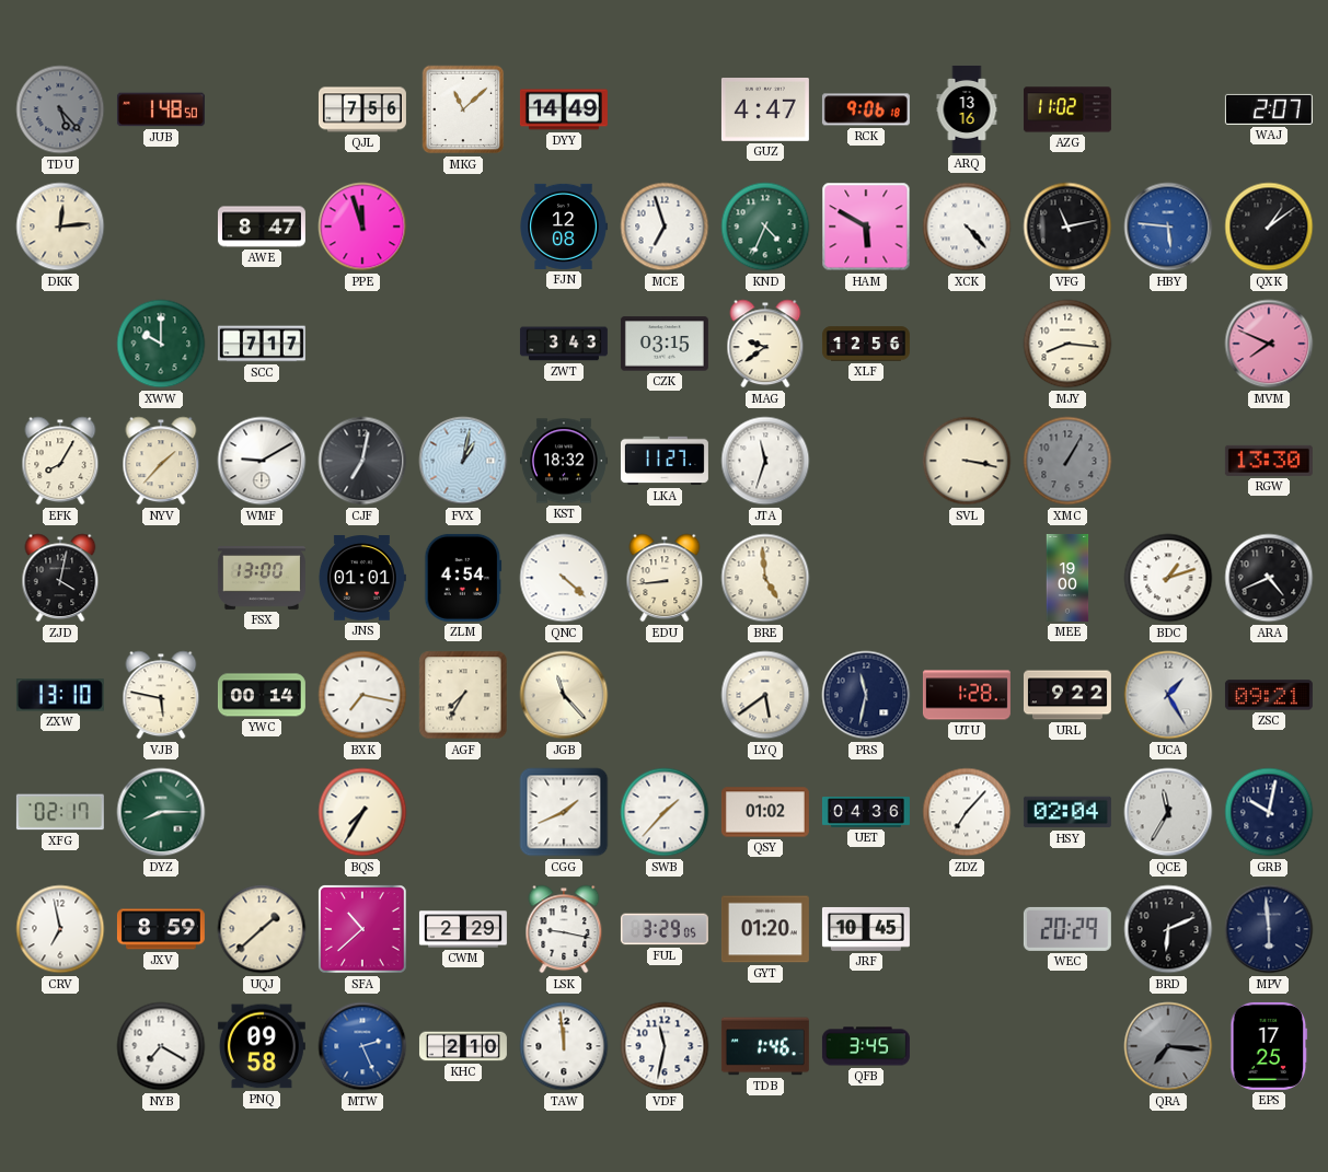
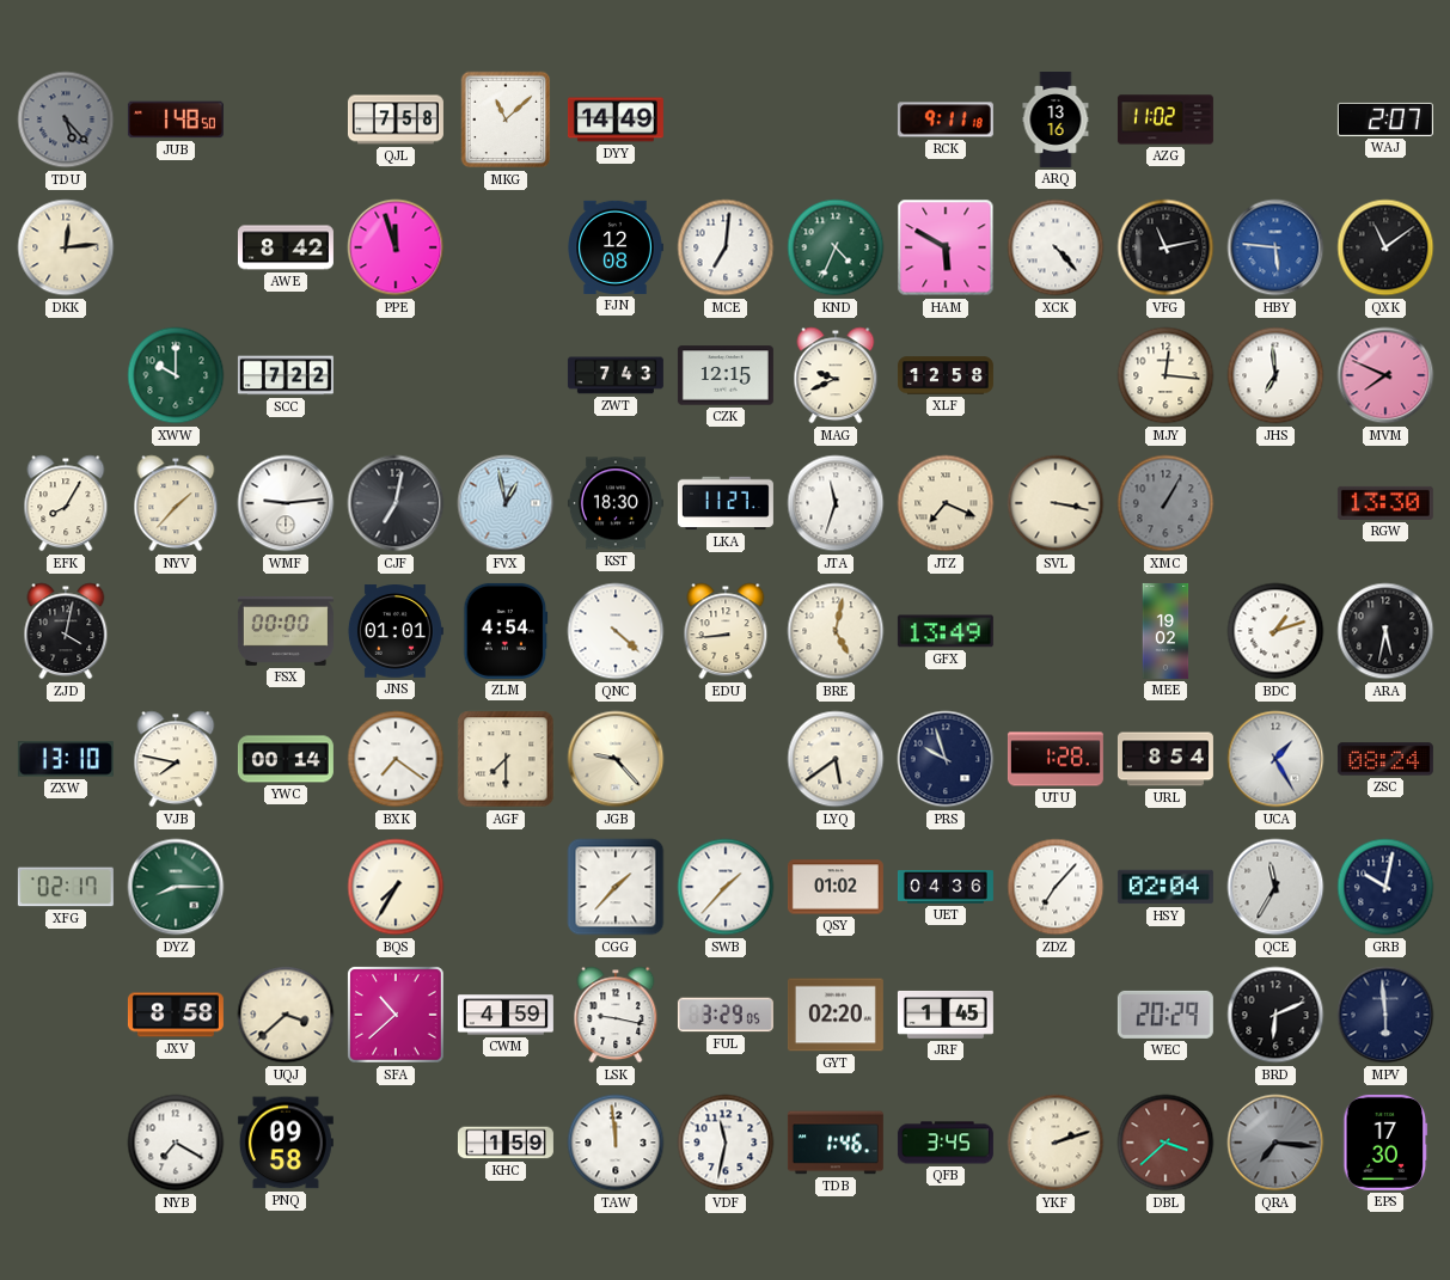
QJL: 7:56 -> 7:58 (396, 120)
GUZ: 4:47 -> none (765, 111)
RCK: 9:06 -> 9:11 (946, 120)
AWE: 8:47 -> 8:42 (286, 247)
MCE: 6:57 -> 7:01 (726, 247)
QXK: 1:09 -> 11:09 (1385, 247)
SCC: 7:17 -> 7:22 (286, 375)
ZWT: 3:43 -> 7:43 (616, 375)
CZK: 03:15 -> 12:15 (726, 375)
MAG: 9:39 -> 9:41 (836, 375)
XLF: 12:56 -> 12:58 (946, 375)
MJY: 8:16 -> 12:16 (1165, 375)
JHS: none -> 6:59 (1275, 375)
WMF: 9:10 -> 9:14 (286, 503)
FVX: 1:02 -> 12:58 (506, 503)
KST: 18:32 -> 18:30 (616, 503)
JTZ: none -> 7:19 (946, 503)
FSX: 13:00 -> 00:00 (286, 631)
BRE: 4:59 -> 5:02 (836, 631)
GFX: none -> 13:49 (946, 631)
MEE: 19:00 -> 19:02 (1165, 631)
ARA: 4:41 -> 5:32 (1385, 631)
VJB: 5:47 -> 7:47 (176, 759)
BXK: 7:17 -> 7:21 (396, 759)
AGF: 7:35 -> 7:30 (506, 759)
JGB: 11:23 -> 9:23 (616, 759)
PRS: 11:32 -> 9:57 (946, 759)
URL: 9:22 -> 8:54 (1165, 759)
ZSC: 09:21 -> 08:24 (1385, 759)
CGG: 1:41 -> 1:37 (616, 887)
CRV: 6:58 -> none (60, 929)
JXV: 8:59 -> 8:58 (176, 1015)
UQJ: 1:38 -> 3:38 (286, 1015)
CWM: 2:29 -> 4:59 (506, 1015)
GYT: 01:20 -> 02:20 (836, 1015)
JRF: 10:45 -> 1:45 (946, 1015)
MTW: 2:26 -> none (362, 1046)
KHC: 2:10 -> 1:59 (506, 1143)
YKF: none -> 2:12 (1056, 1143)
DBL: none -> 3:38 (1165, 1143)
EPS: 17:25 -> 17:30 (1385, 1143)
